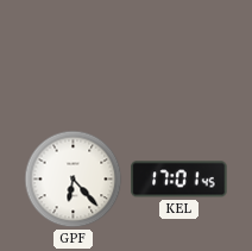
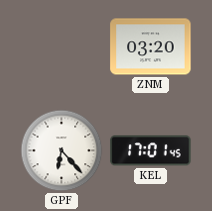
ZNM: none -> 03:20 (151, 47)
